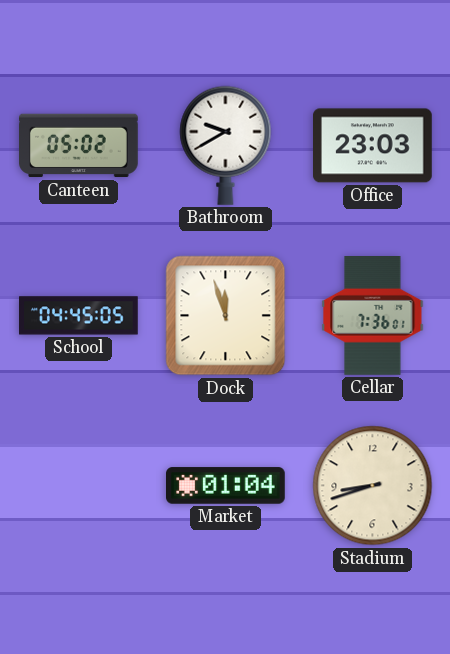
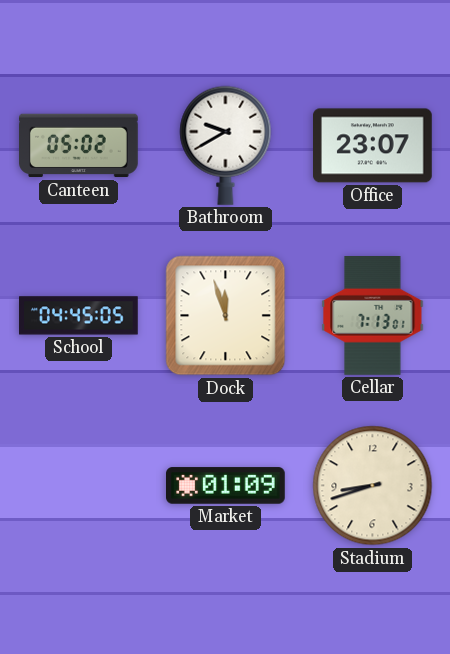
Office: 23:03 -> 23:07 (373, 146)
Cellar: 7:36 -> 7:13 (373, 316)
Market: 01:04 -> 01:09 (226, 486)
